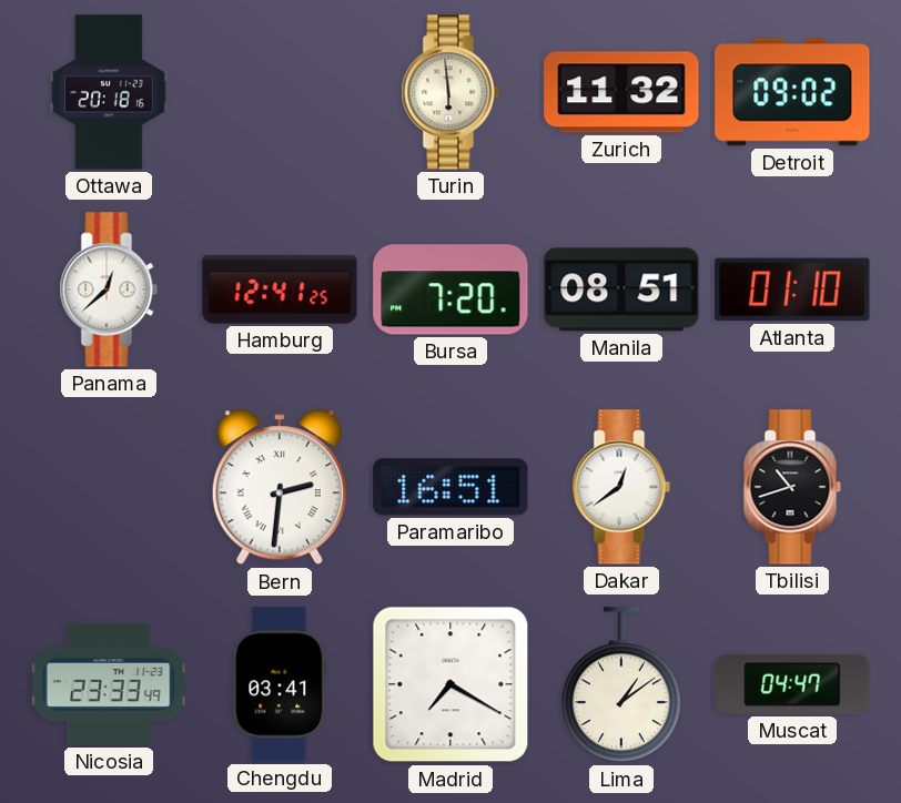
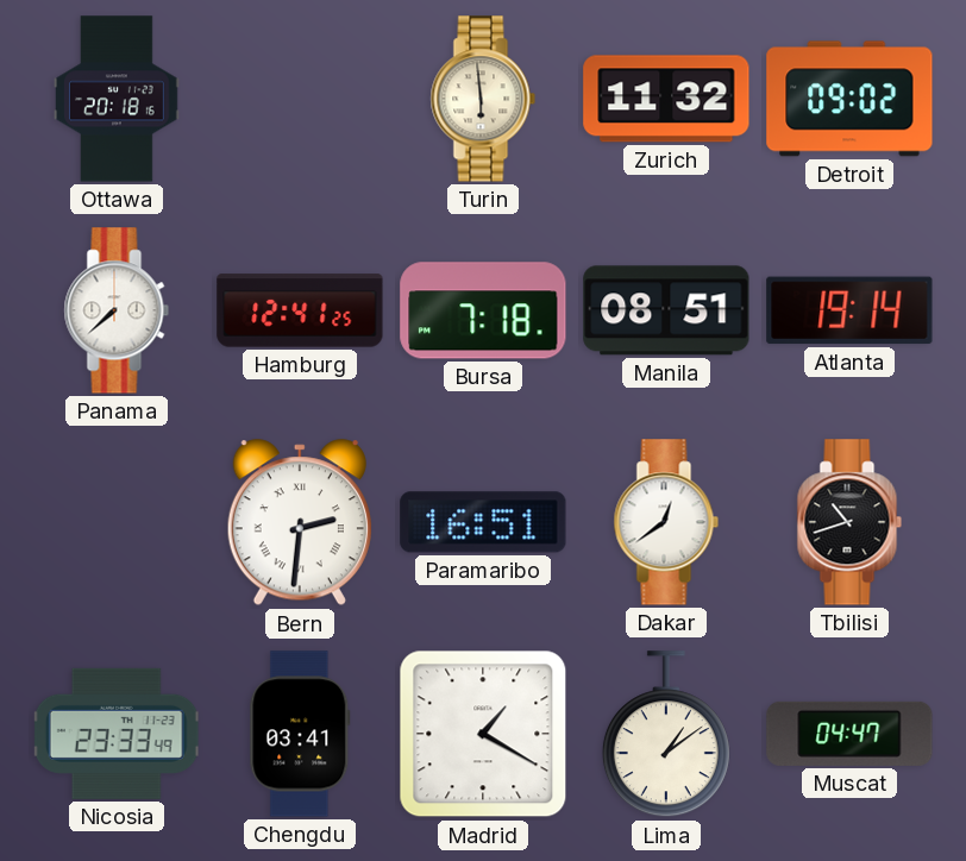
Panama: 12:38 -> 7:38 (117, 310)
Bursa: 7:20 -> 7:18 (483, 310)
Atlanta: 01:10 -> 19:14 (849, 310)
Madrid: 7:20 -> 1:20 (483, 734)
